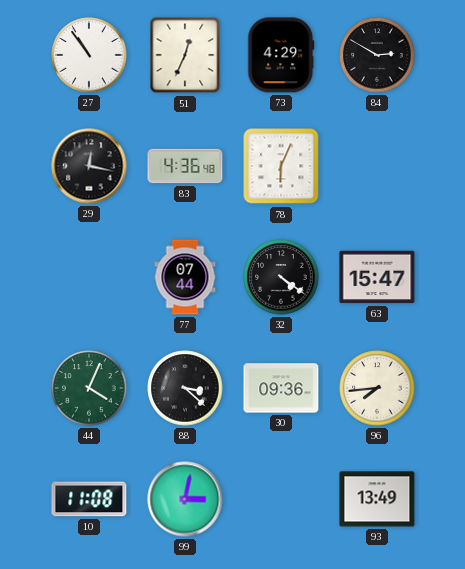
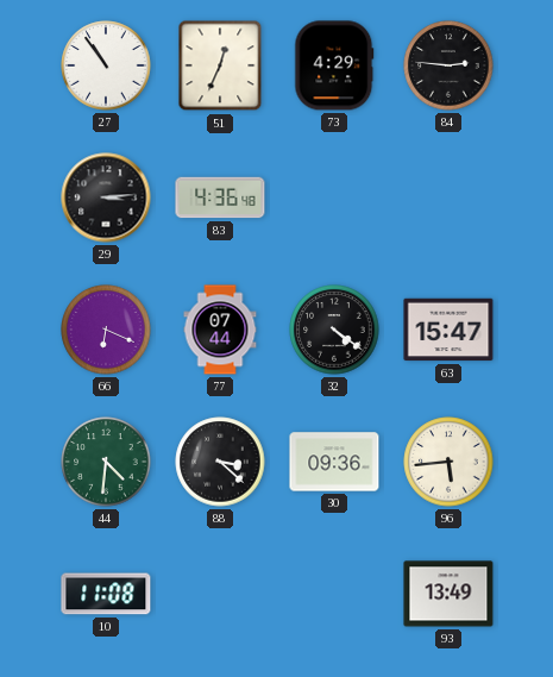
84: 2:50 -> 2:46 (448, 65)
29: 12:17 -> 3:14 (106, 198)
78: 6:04 -> none (281, 166)
66: none -> 6:19 (106, 330)
44: 4:04 -> 4:31 (106, 462)
96: 7:44 -> 5:44 (448, 462)
99: 3:02 -> none (185, 499)
